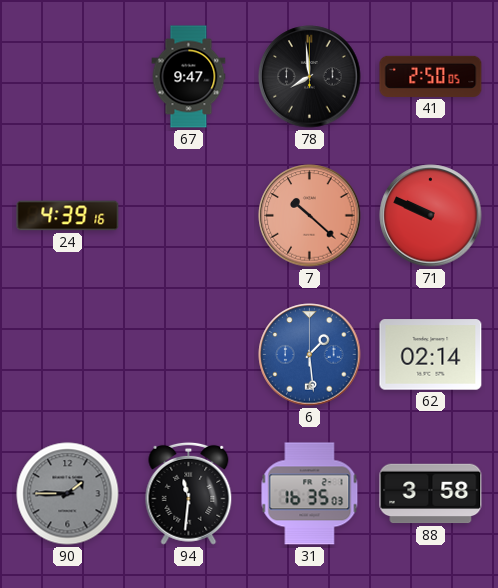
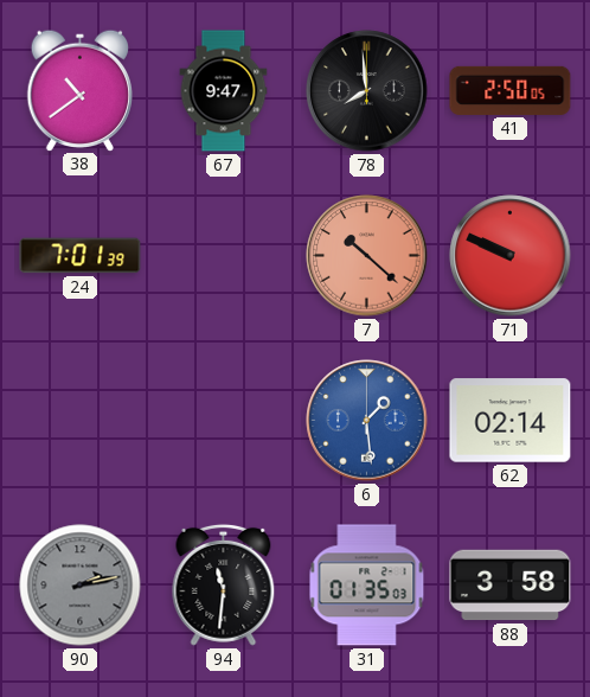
38: none -> 10:39 (79, 90)
24: 4:39 -> 7:01 (81, 256)
90: 1:45 -> 2:13 (81, 586)
31: 16:35 -> 01:35 (367, 586)
